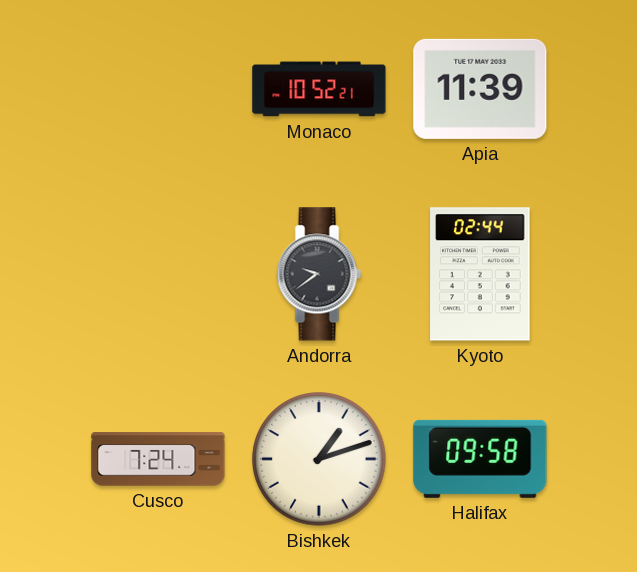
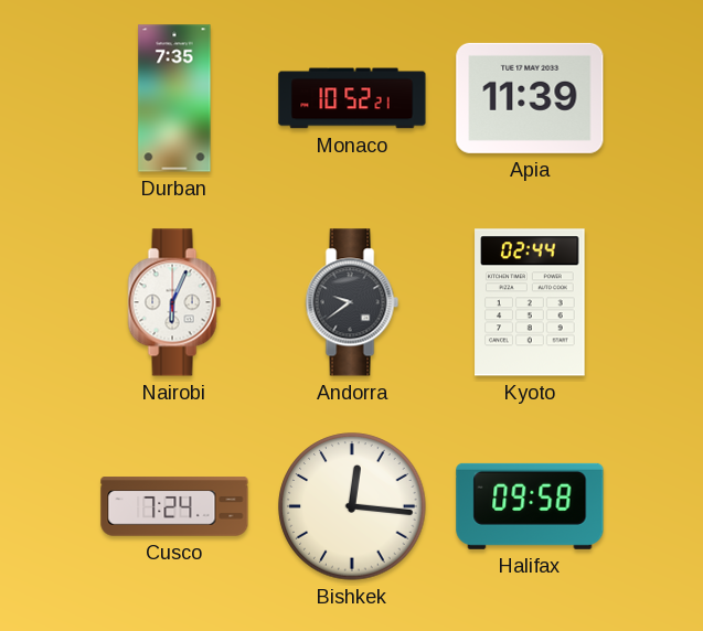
Durban: none -> 7:35 (174, 98)
Nairobi: none -> 6:04 (174, 302)
Bishkek: 1:12 -> 12:16 (352, 506)
